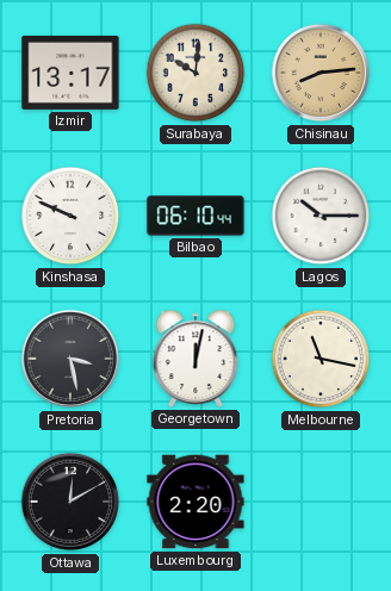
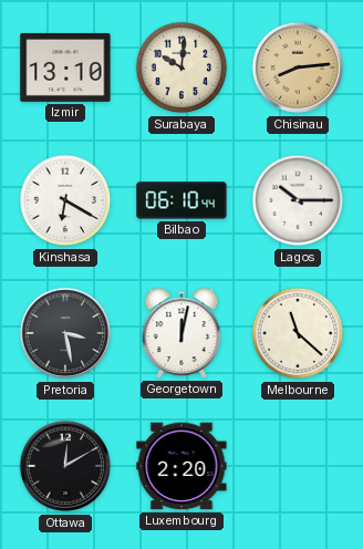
Izmir: 13:17 -> 13:10 (65, 68)
Kinshasa: 9:49 -> 6:20 (65, 200)
Melbourne: 11:17 -> 11:22 (298, 333)
